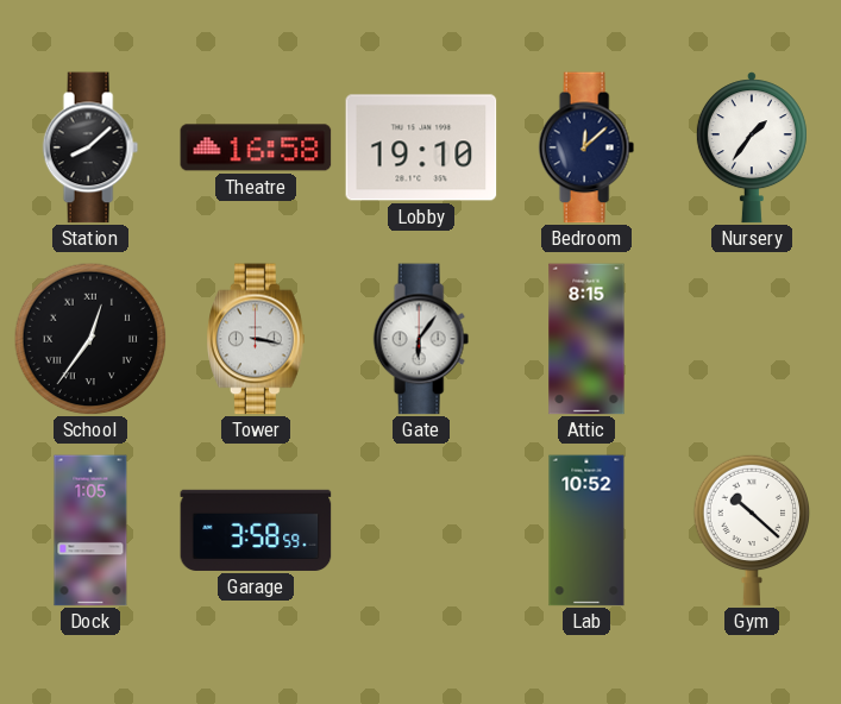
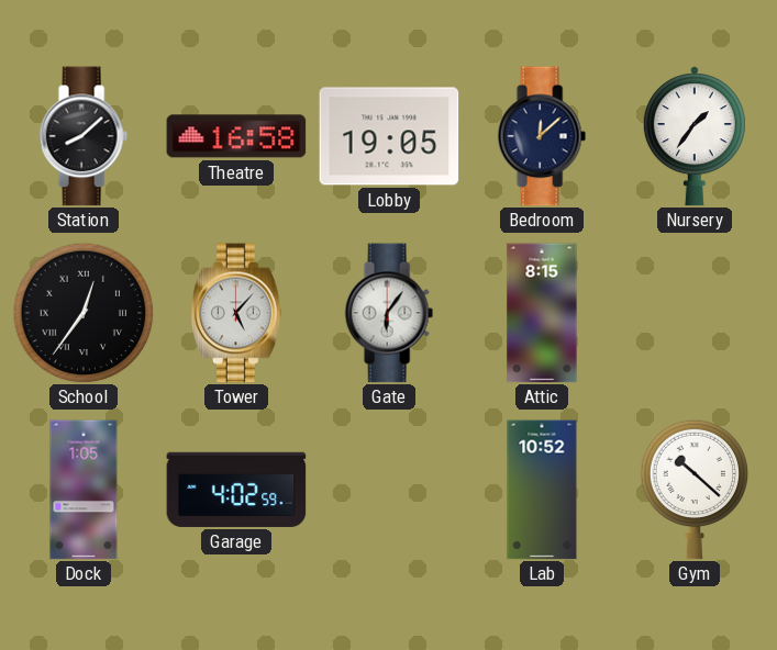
Lobby: 19:10 -> 19:05 (389, 136)
Tower: 3:17 -> 5:07 (236, 313)
Garage: 3:58 -> 4:02 (236, 490)
